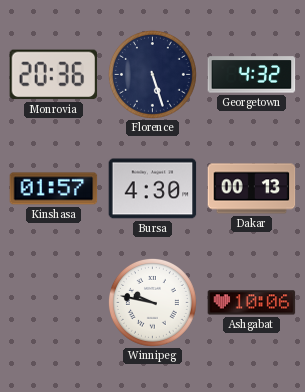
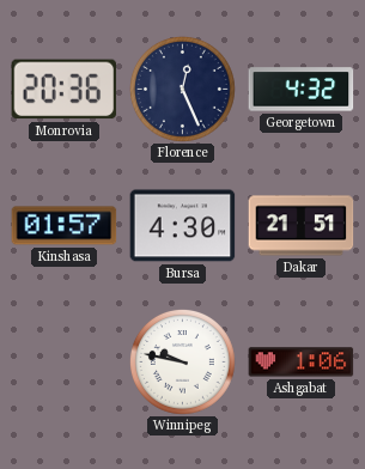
Florence: 5:27 -> 12:26 (183, 90)
Dakar: 00:13 -> 21:51 (302, 226)
Ashgabat: 10:06 -> 1:06 (302, 363)
